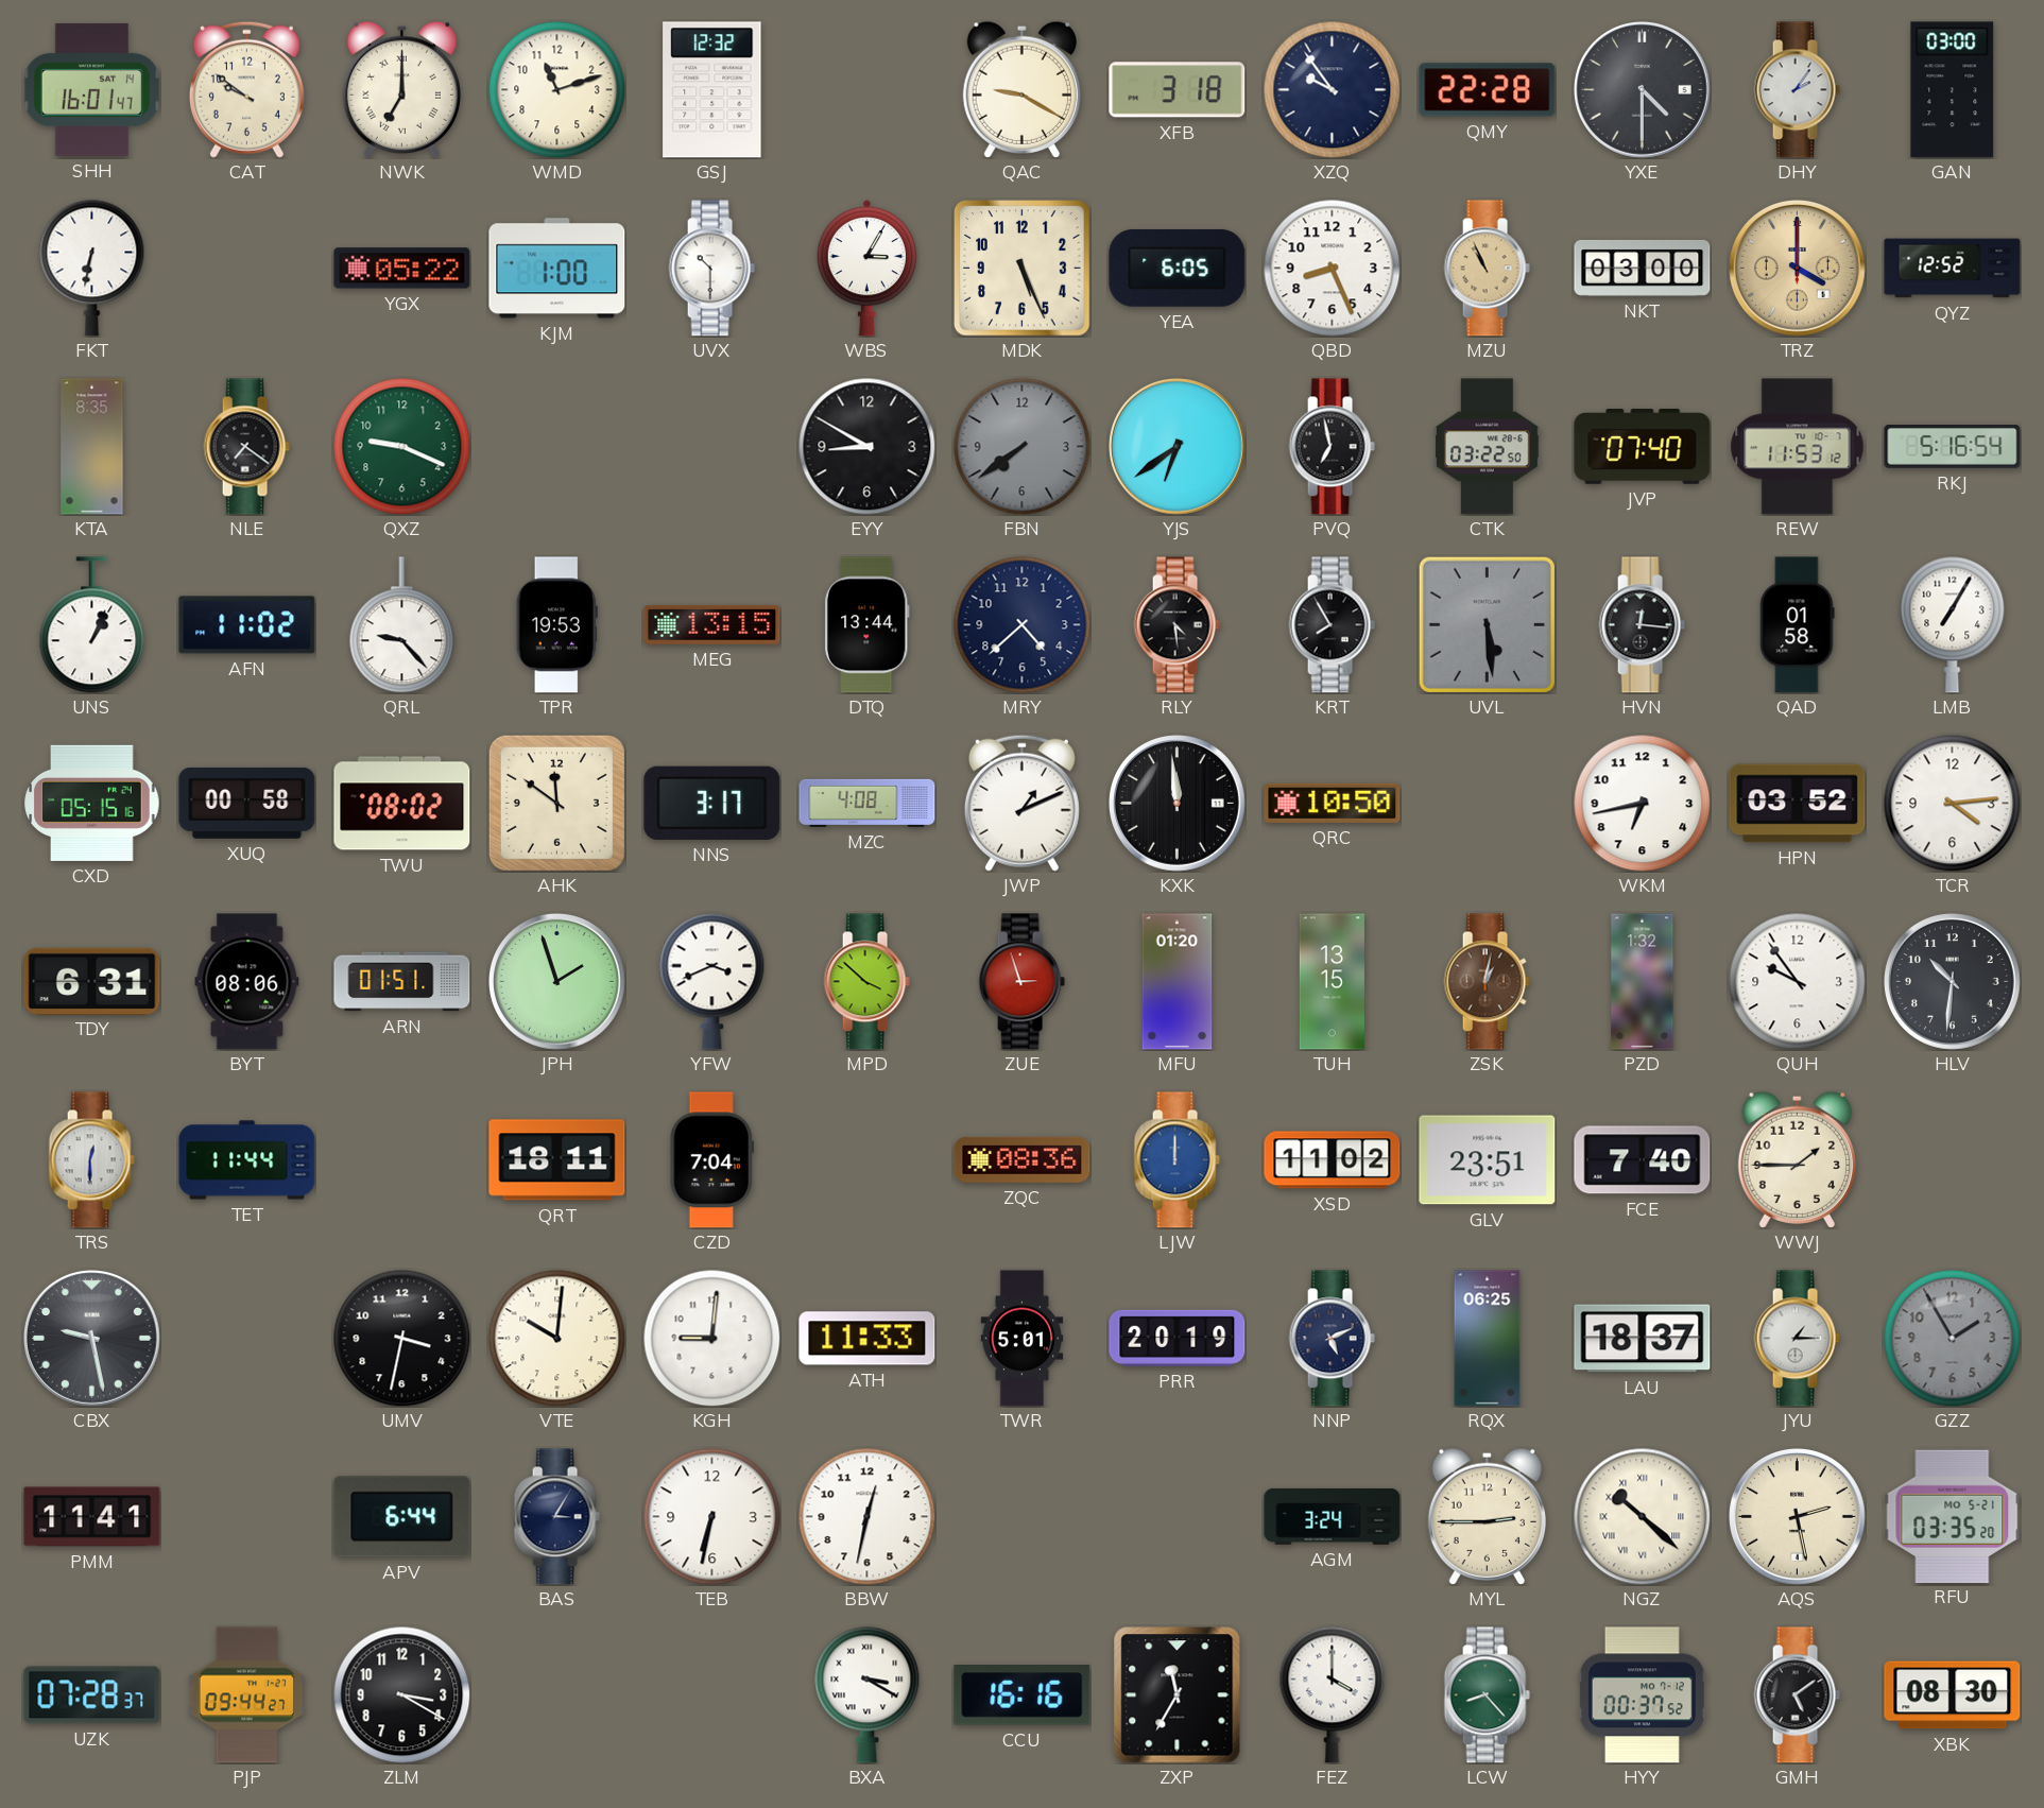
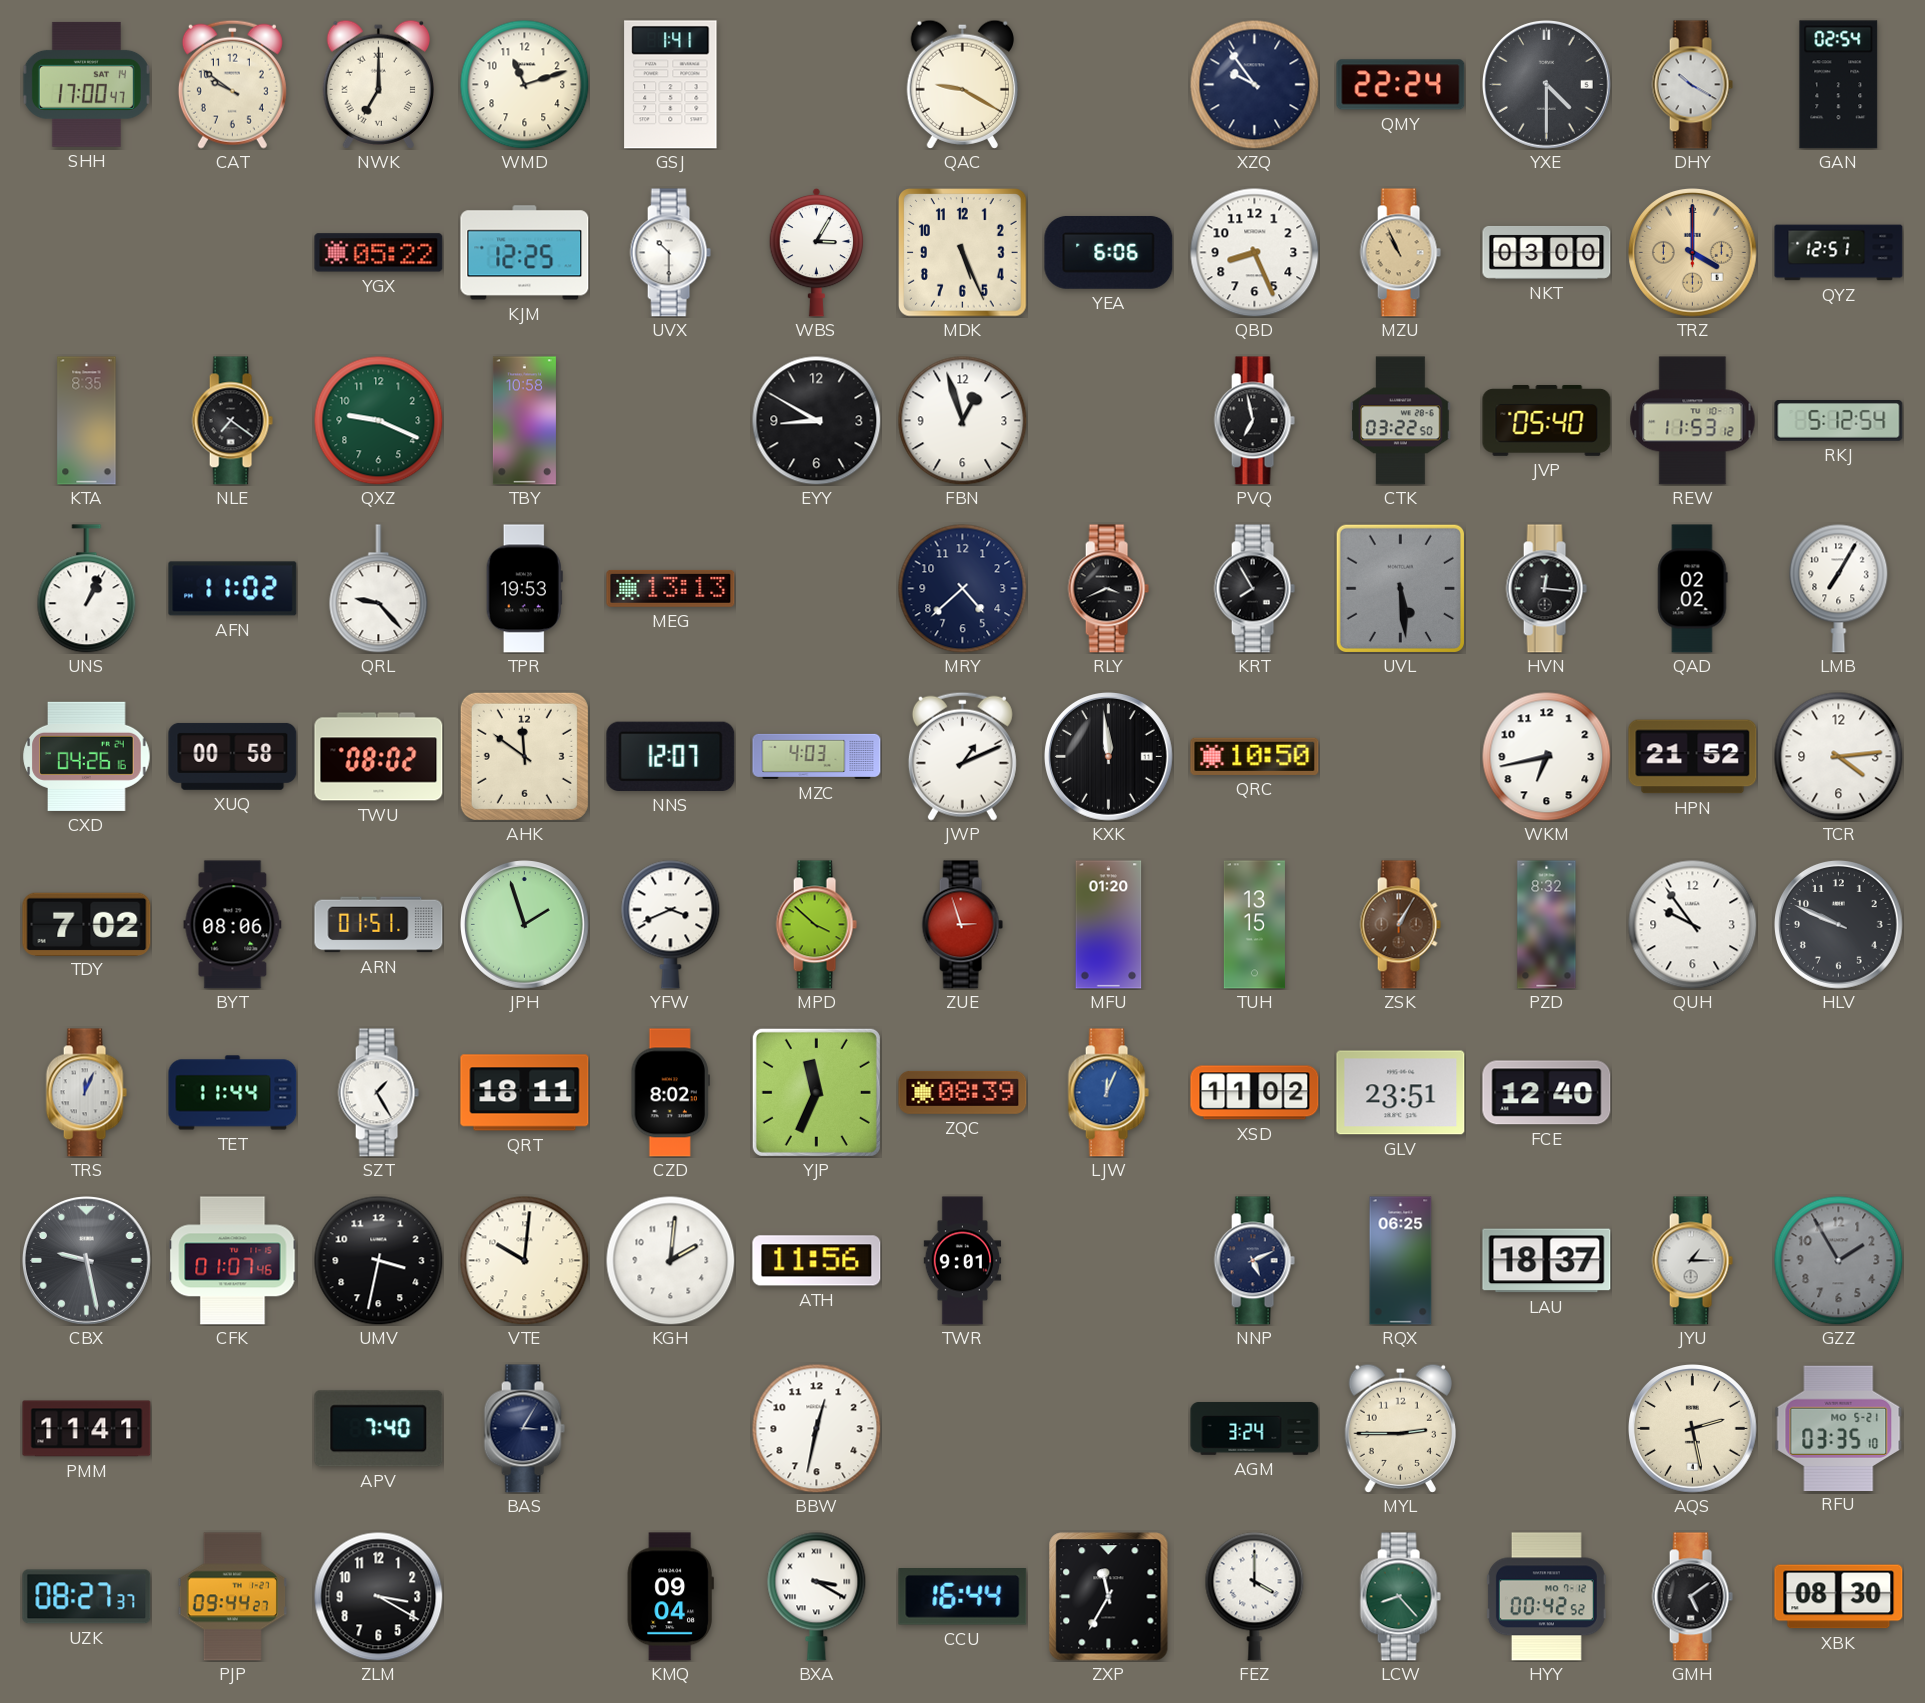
SHH: 16:01 -> 17:00 (86, 84)
GSJ: 12:32 -> 1:41 (671, 85)
XFB: 3:18 -> none (1178, 90)
QMY: 22:28 -> 22:24 (1401, 85)
DHY: 2:06 -> 10:20 (1692, 85)
GAN: 03:00 -> 02:54 (1839, 85)
FKT: 6:32 -> none (92, 268)
KJM: 1:00 -> 12:25 (525, 253)
YEA: 6:05 -> 6:06 (1109, 252)
QYZ: 12:52 -> 12:51 (1839, 253)
TBY: none -> 10:58 (524, 421)
FBN: 7:39 -> 12:57 (962, 420)
FBN dial: grey -> white (962, 420)
YJS: 6:39 -> none (1178, 447)
JVP: 07:40 -> 05:40 (1547, 420)
RKJ: 5:16 -> 5:12 (1839, 421)
MEG: 13:15 -> 13:13 (671, 588)
DTQ: 13:44 -> none (866, 625)
RLY: 4:29 -> 3:41 (1108, 589)
QAD: 01:58 -> 02:02 (1693, 589)
CXD: 05:15 -> 04:26 (87, 756)
NNS: 3:17 -> 12:07 (671, 756)
MZC: 4:08 -> 4:03 (817, 756)
HPN: 03:52 -> 21:52 (1693, 757)
TDY: 6:31 -> 7:02 (87, 924)
ZSK: 1:02 -> 1:05 (1400, 925)
PZD: 1:32 -> 8:32 (1547, 925)
HLV: 10:31 -> 9:49 (1839, 925)
TRS: 12:30 -> 12:04 (86, 1093)
SZT: none -> 1:25 (378, 1093)
CZD: 7:04 -> 8:02 (670, 1093)
YJP: none -> 11:34 (816, 1092)
ZQC: 08:36 -> 08:39 (963, 1092)
LJW: 12:00 -> 12:04 (1108, 1093)
FCE: 7:40 -> 12:40 (1547, 1093)
WWJ: 1:45 -> none (1797, 1159)
CFK: none -> 01:07 (233, 1261)
KGH: 9:01 -> 2:01 (670, 1260)
ATH: 11:33 -> 11:56 (817, 1261)
TWR: 5:01 -> 9:01 (963, 1261)
PRR: 20:19 -> none (1178, 1338)
APV: 6:44 -> 7:40 (379, 1429)
TEB: 6:32 -> none (711, 1516)
NGZ: 10:22 -> none (1642, 1516)
RFU: 03:35:20 -> 03:35:10 (1839, 1428)
UZK: 07:28 -> 08:27 (87, 1597)
KMQ: none -> 09:04 (670, 1597)
CCU: 16:16 -> 16:44 (963, 1597)
HYY: 00:37 -> 00:42 (1546, 1597)
